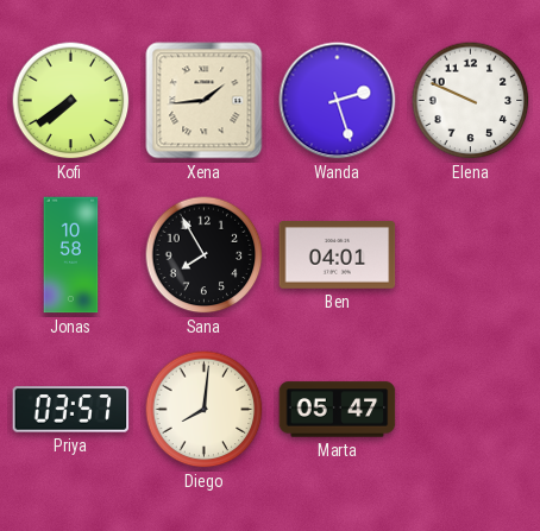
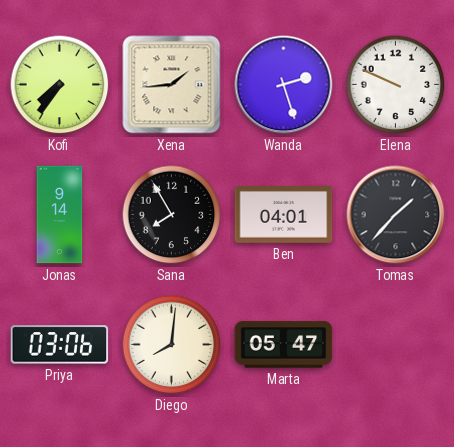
Kofi: 7:39 -> 7:36 (60, 85)
Jonas: 10:58 -> 9:14 (60, 215)
Tomas: none -> 1:37 (396, 215)
Priya: 03:57 -> 03:06 (60, 345)
